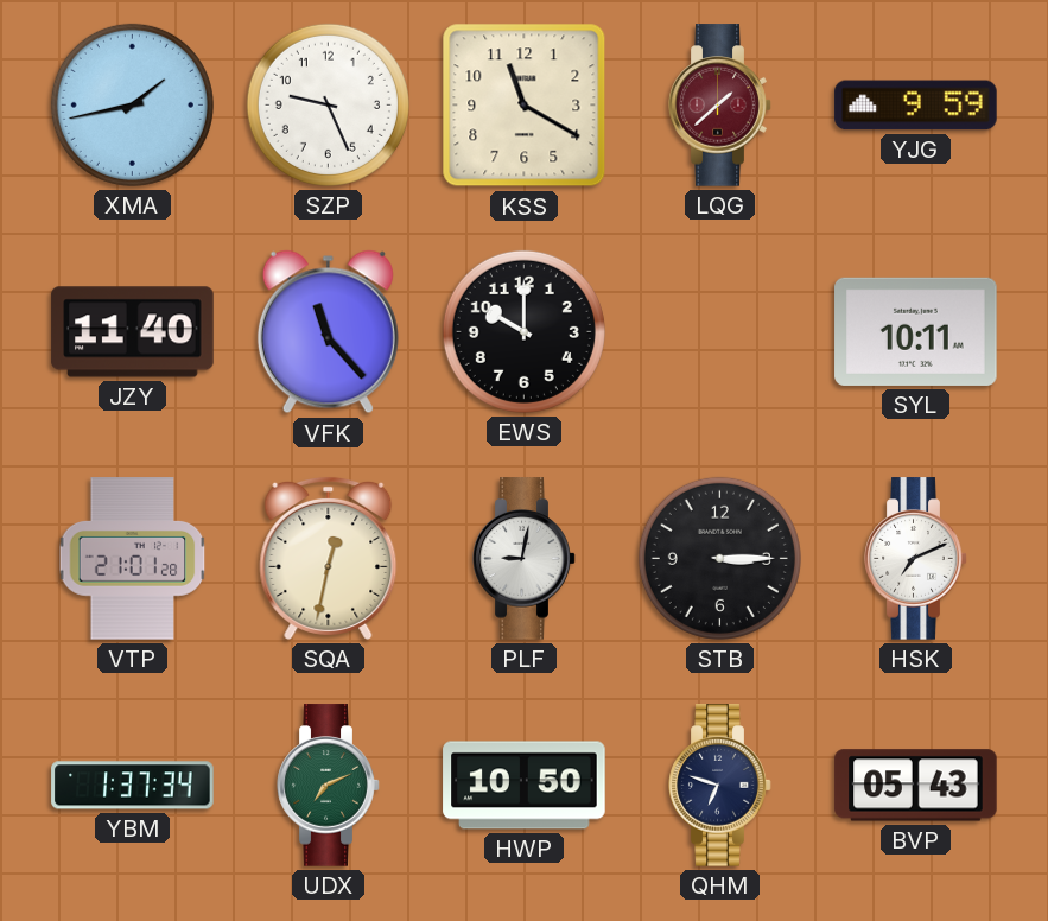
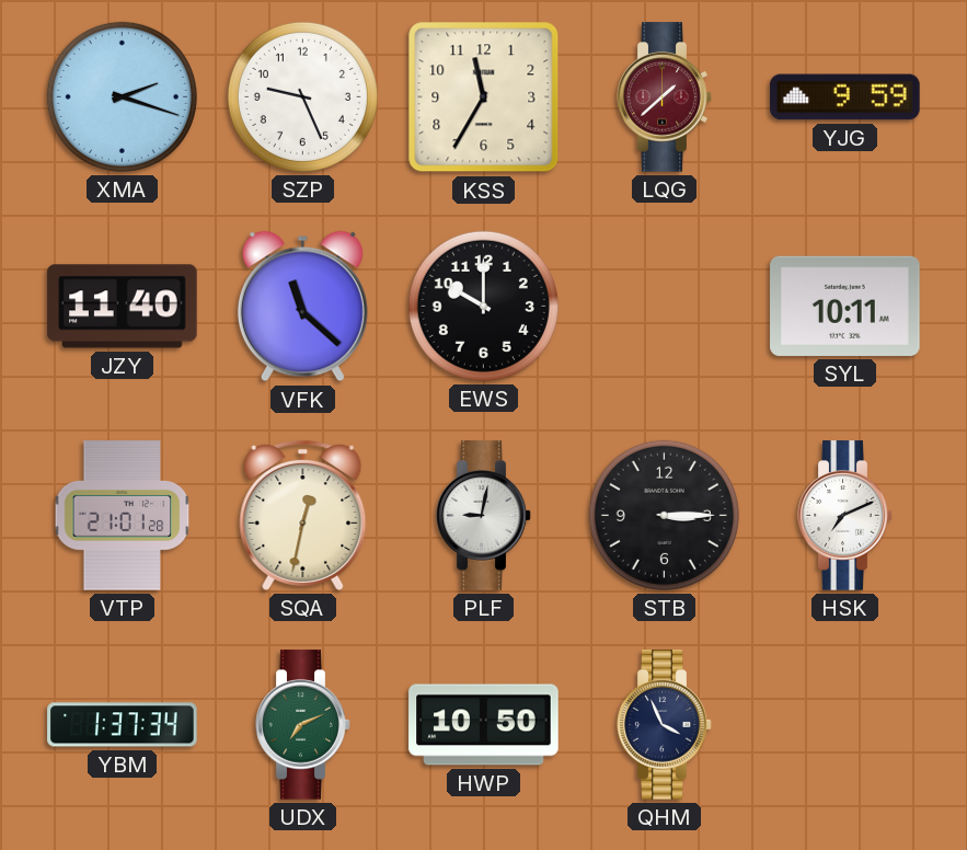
XMA: 1:43 -> 2:18 (122, 96)
KSS: 11:20 -> 11:35 (484, 97)
VFK: 11:23 -> 11:22 (302, 307)
QHM: 6:48 -> 3:56 (665, 725)
BVP: 05:43 -> none (916, 786)
